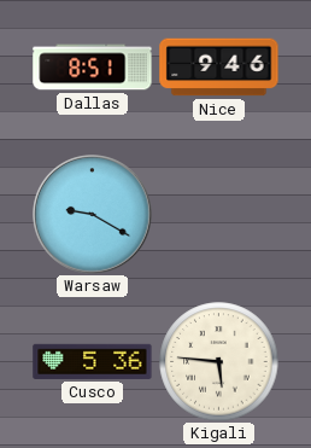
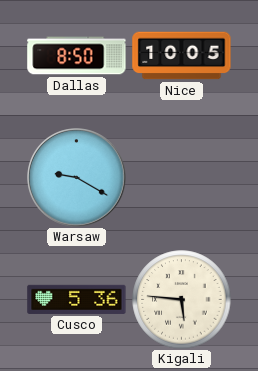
Dallas: 8:51 -> 8:50 (77, 56)
Nice: 9:46 -> 10:05 (182, 56)
